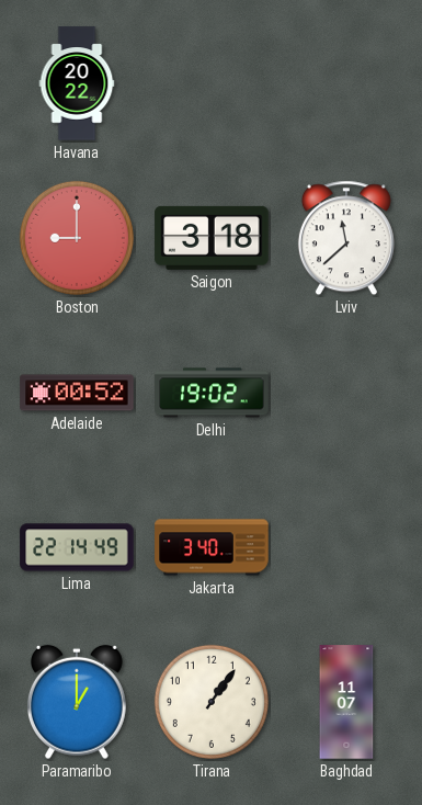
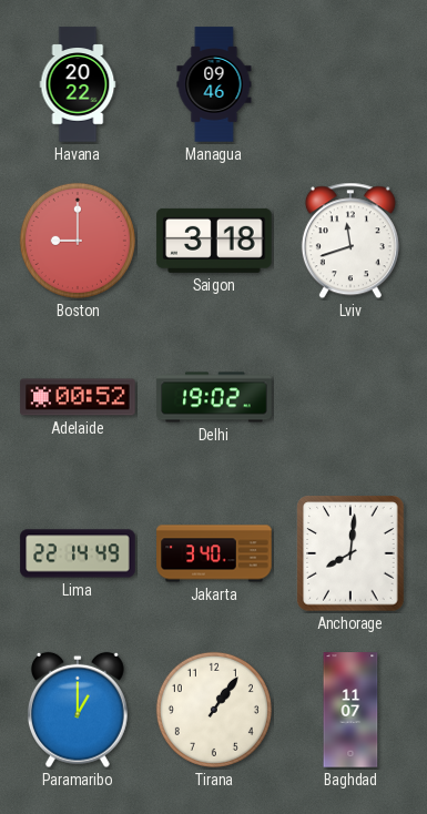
Managua: none -> 09:46 (214, 84)
Lviv: 11:38 -> 11:42 (350, 241)
Anchorage: none -> 8:01 (350, 553)
